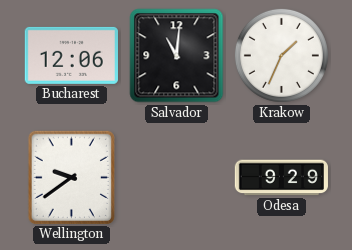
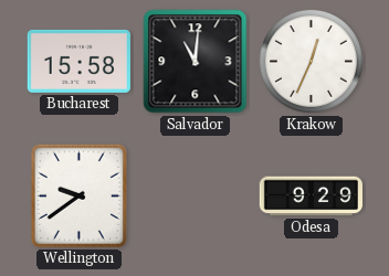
Bucharest: 12:06 -> 15:58 (78, 61)
Krakow: 1:34 -> 12:34 (311, 61)
